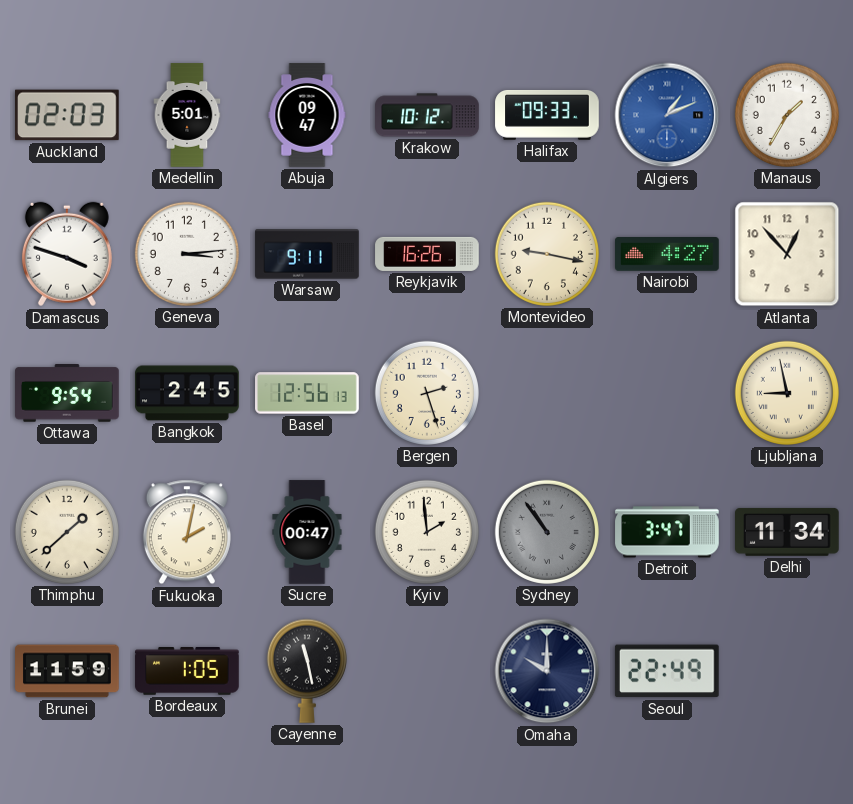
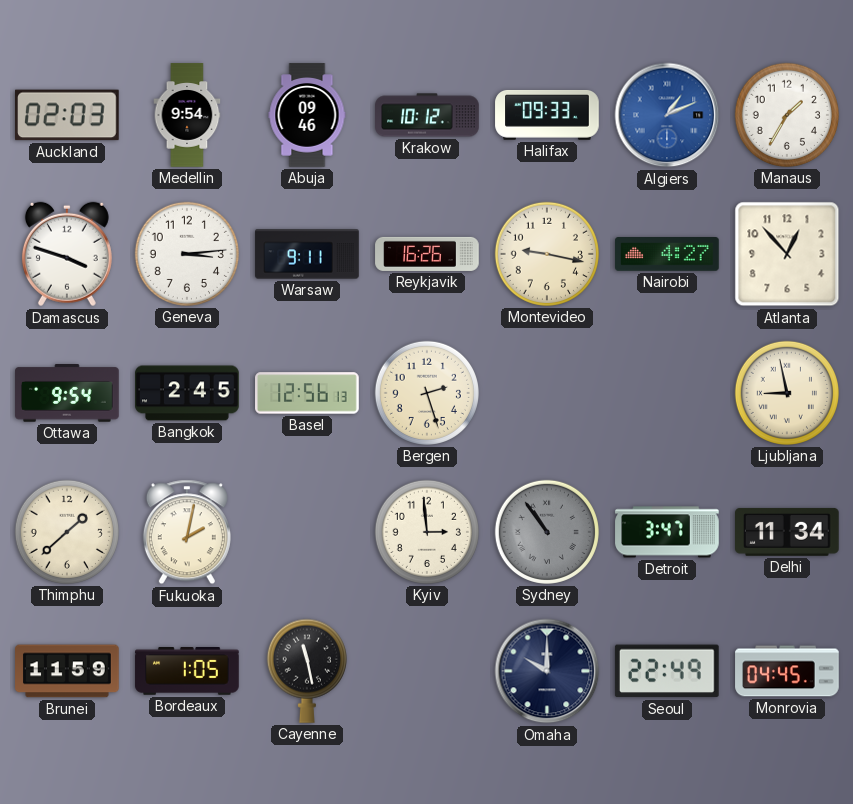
Medellin: 5:01 -> 9:54 (187, 115)
Abuja: 09:47 -> 09:46 (307, 115)
Sucre: 00:47 -> none (307, 532)
Kyiv: 1:59 -> 2:59 (427, 532)
Monrovia: none -> 04:45 (787, 671)
